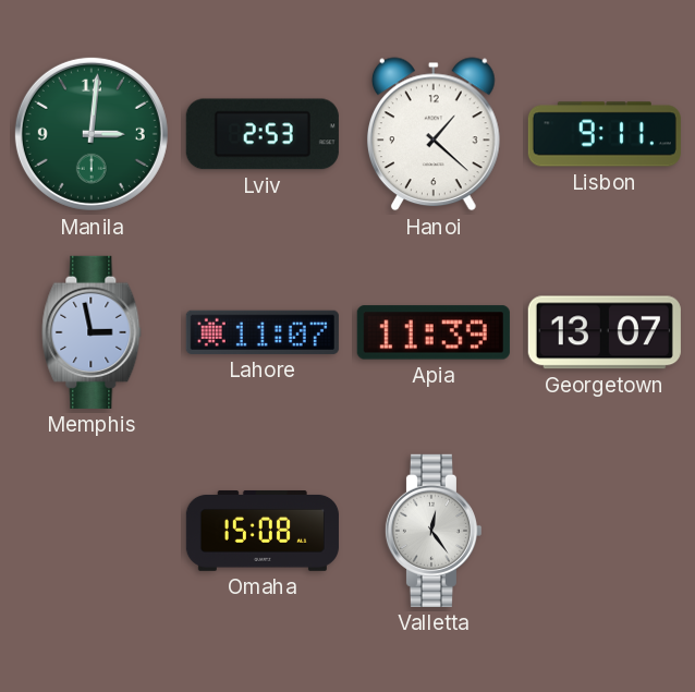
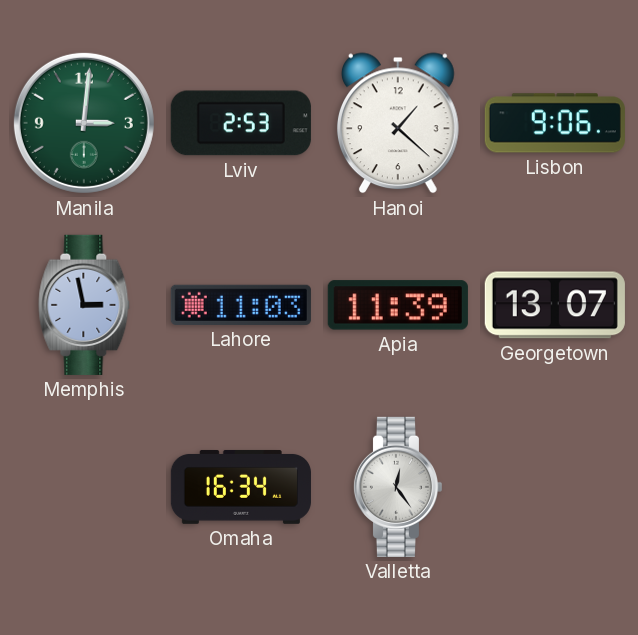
Lisbon: 9:11 -> 9:06 (555, 123)
Lahore: 11:07 -> 11:03 (241, 305)
Omaha: 15:08 -> 16:34 (241, 487)
